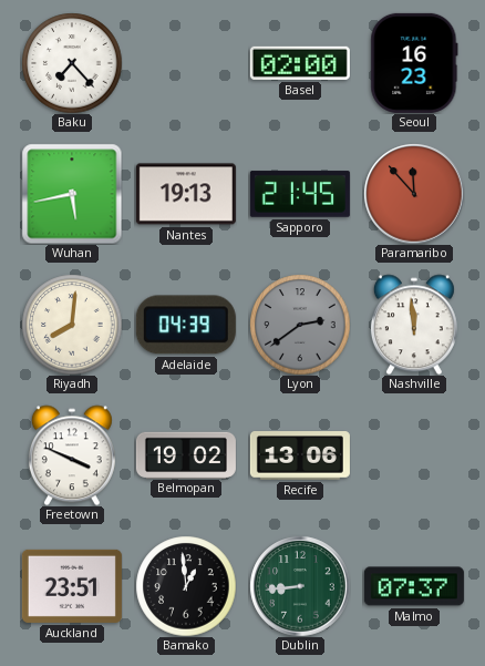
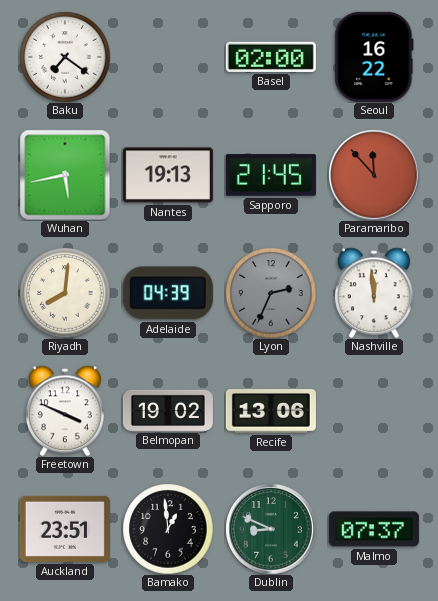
Baku: 7:23 -> 7:21 (65, 57)
Seoul: 16:23 -> 16:22 (374, 57)
Lyon: 2:39 -> 2:34 (271, 293)
Dublin: 8:44 -> 8:49 (271, 529)
